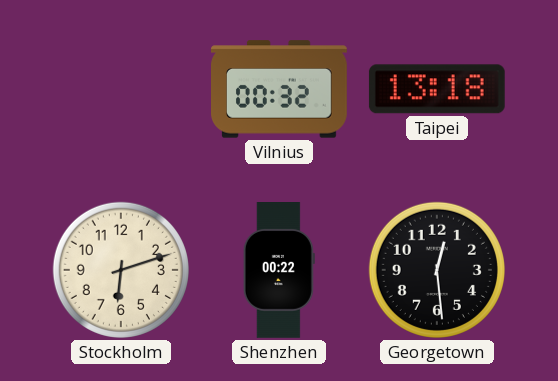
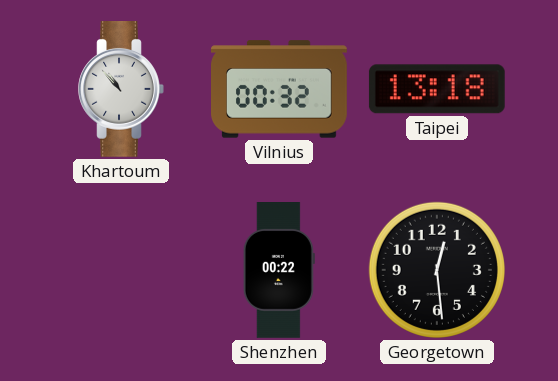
Khartoum: none -> 10:53 (121, 90)
Stockholm: 6:12 -> none (121, 270)
